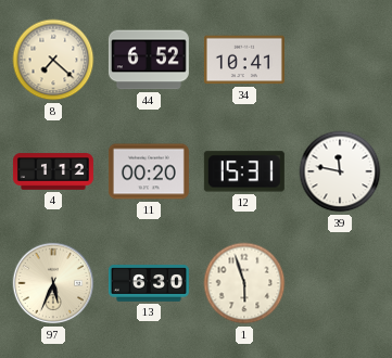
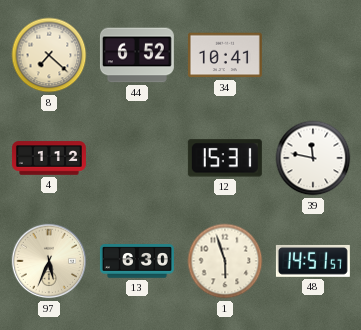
11: 00:20 -> none (149, 171)
48: none -> 14:51 (313, 261)
